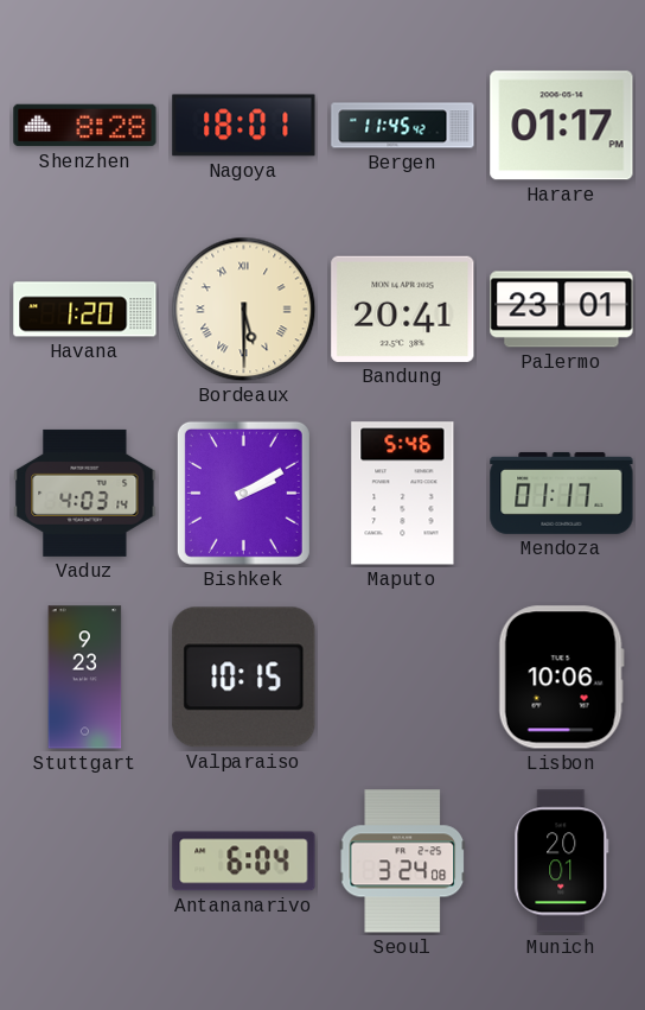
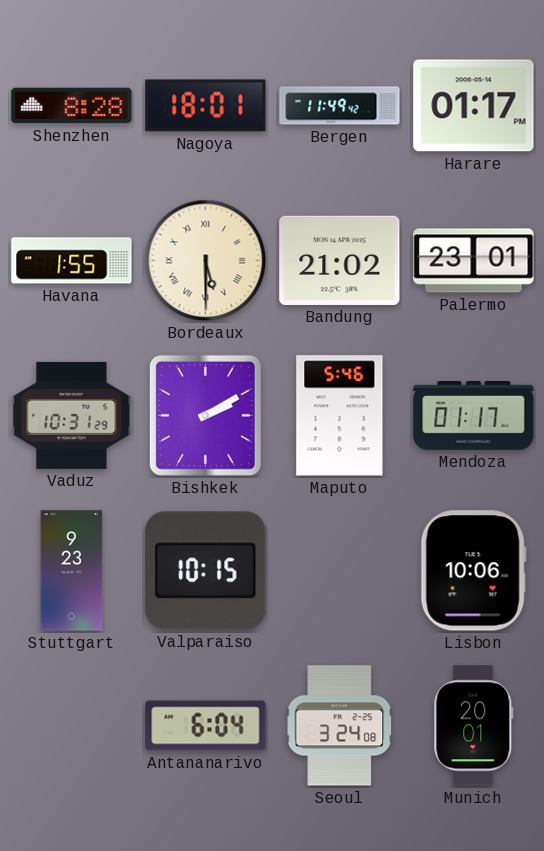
Bergen: 11:45 -> 11:49 (340, 106)
Havana: 1:20 -> 1:55 (72, 261)
Bandung: 20:41 -> 21:02 (340, 260)
Vaduz: 4:03 -> 10:31 (72, 415)
